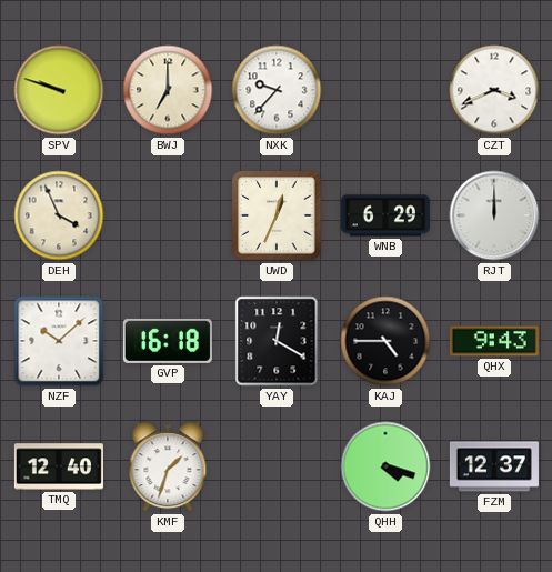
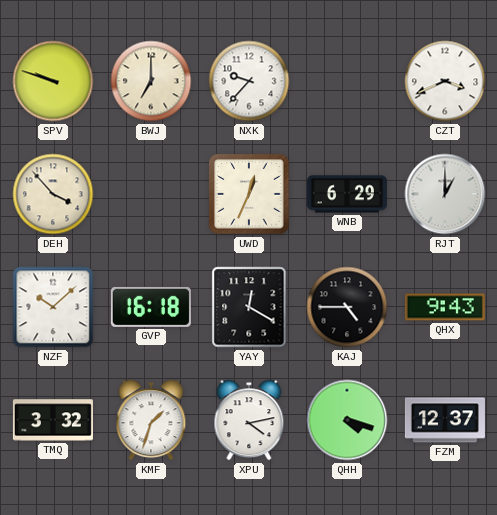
DEH: 3:56 -> 3:53 (53, 194)
RJT: 12:00 -> 1:00 (445, 194)
TMQ: 12:40 -> 3:32 (53, 420)
XPU: none -> 4:13 (249, 420)
